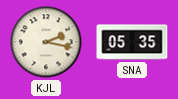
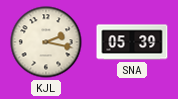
SNA: 05:35 -> 05:39 (132, 42)
